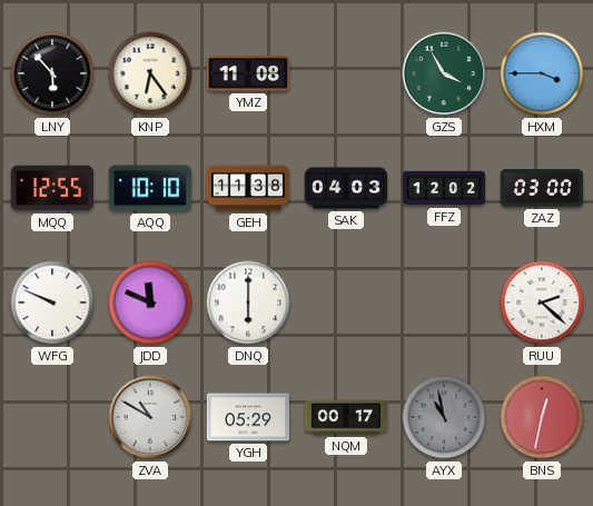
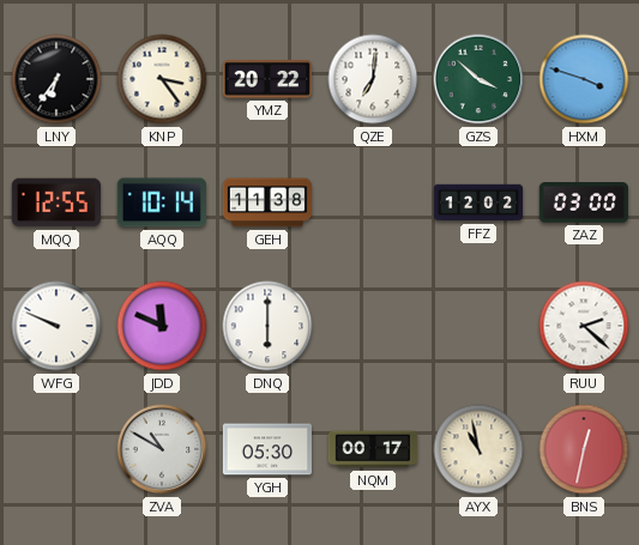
LNY: 5:53 -> 6:36 (56, 79)
KNP: 6:24 -> 3:24 (162, 79)
YMZ: 11:08 -> 20:22 (267, 80)
QZE: none -> 7:01 (373, 79)
GZS: 3:55 -> 3:52 (478, 79)
HXM: 3:45 -> 3:48 (584, 79)
AQQ: 10:10 -> 10:14 (162, 202)
SAK: 04:03 -> none (345, 188)
YGH: 05:29 -> 05:30 (266, 449)
AYX dial: grey -> cream (478, 449)
